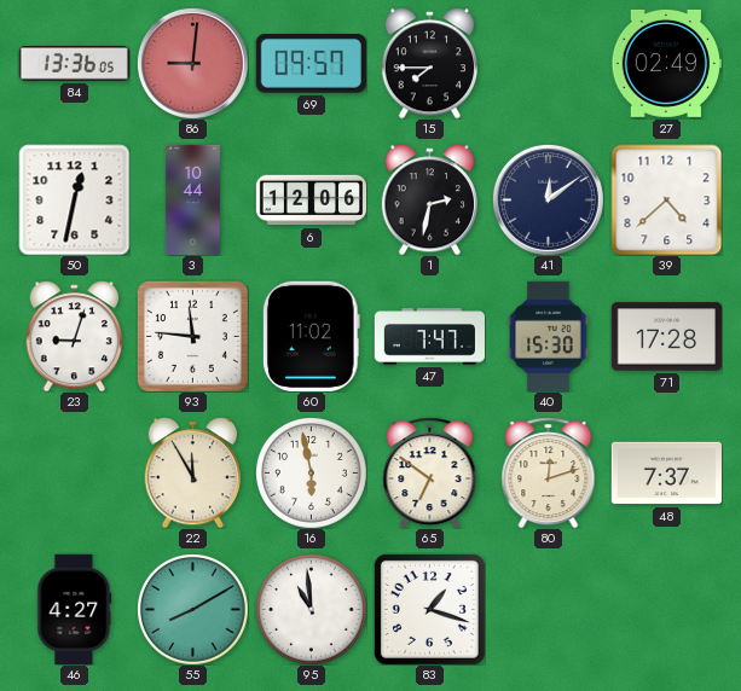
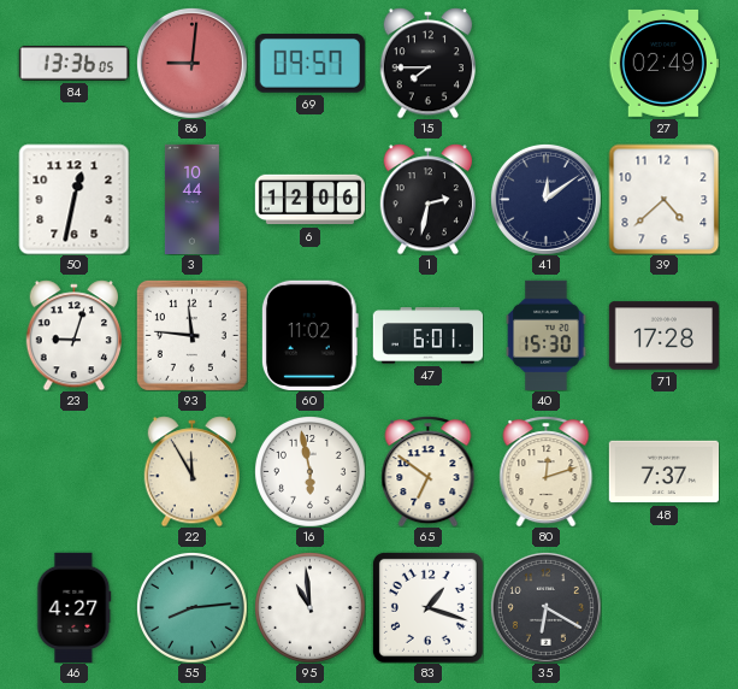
47: 7:47 -> 6:01 (427, 336)
55: 8:10 -> 8:14 (191, 607)
35: none -> 6:20 (545, 607)
